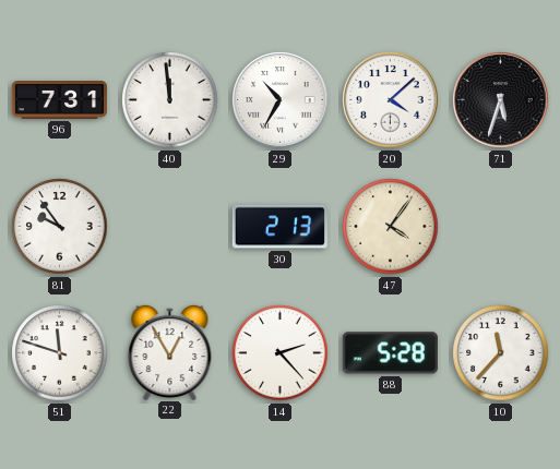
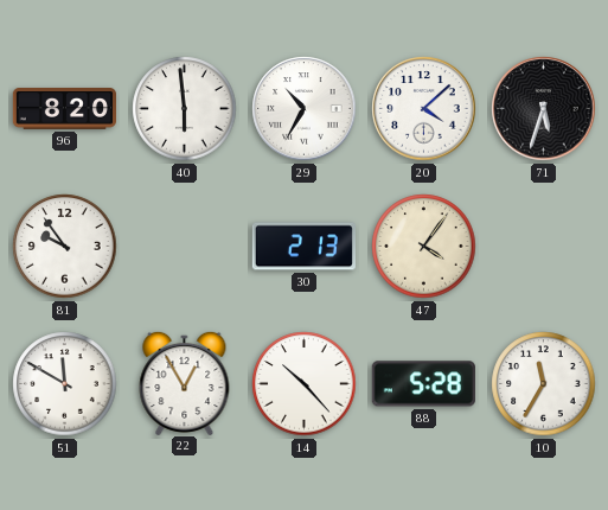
96: 7:31 -> 8:20 (64, 109)
40: 11:59 -> 5:59 (185, 109)
51: 11:48 -> 11:50 (65, 384)
14: 2:23 -> 10:23 (305, 384)
10: 11:37 -> 11:35 (544, 384)
